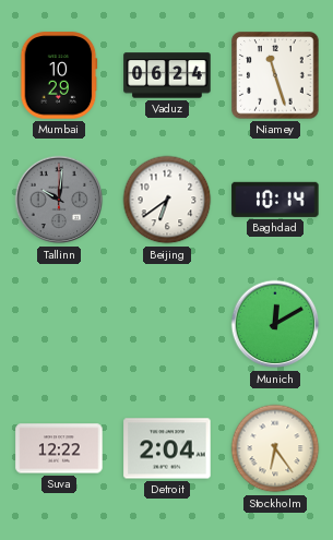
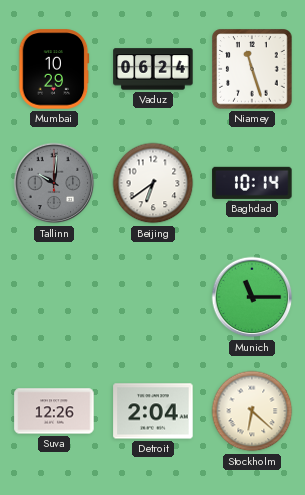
Munich: 12:10 -> 11:15 (252, 297)
Suva: 12:22 -> 12:26 (54, 411)
Stockholm: 6:24 -> 6:22 (252, 411)
